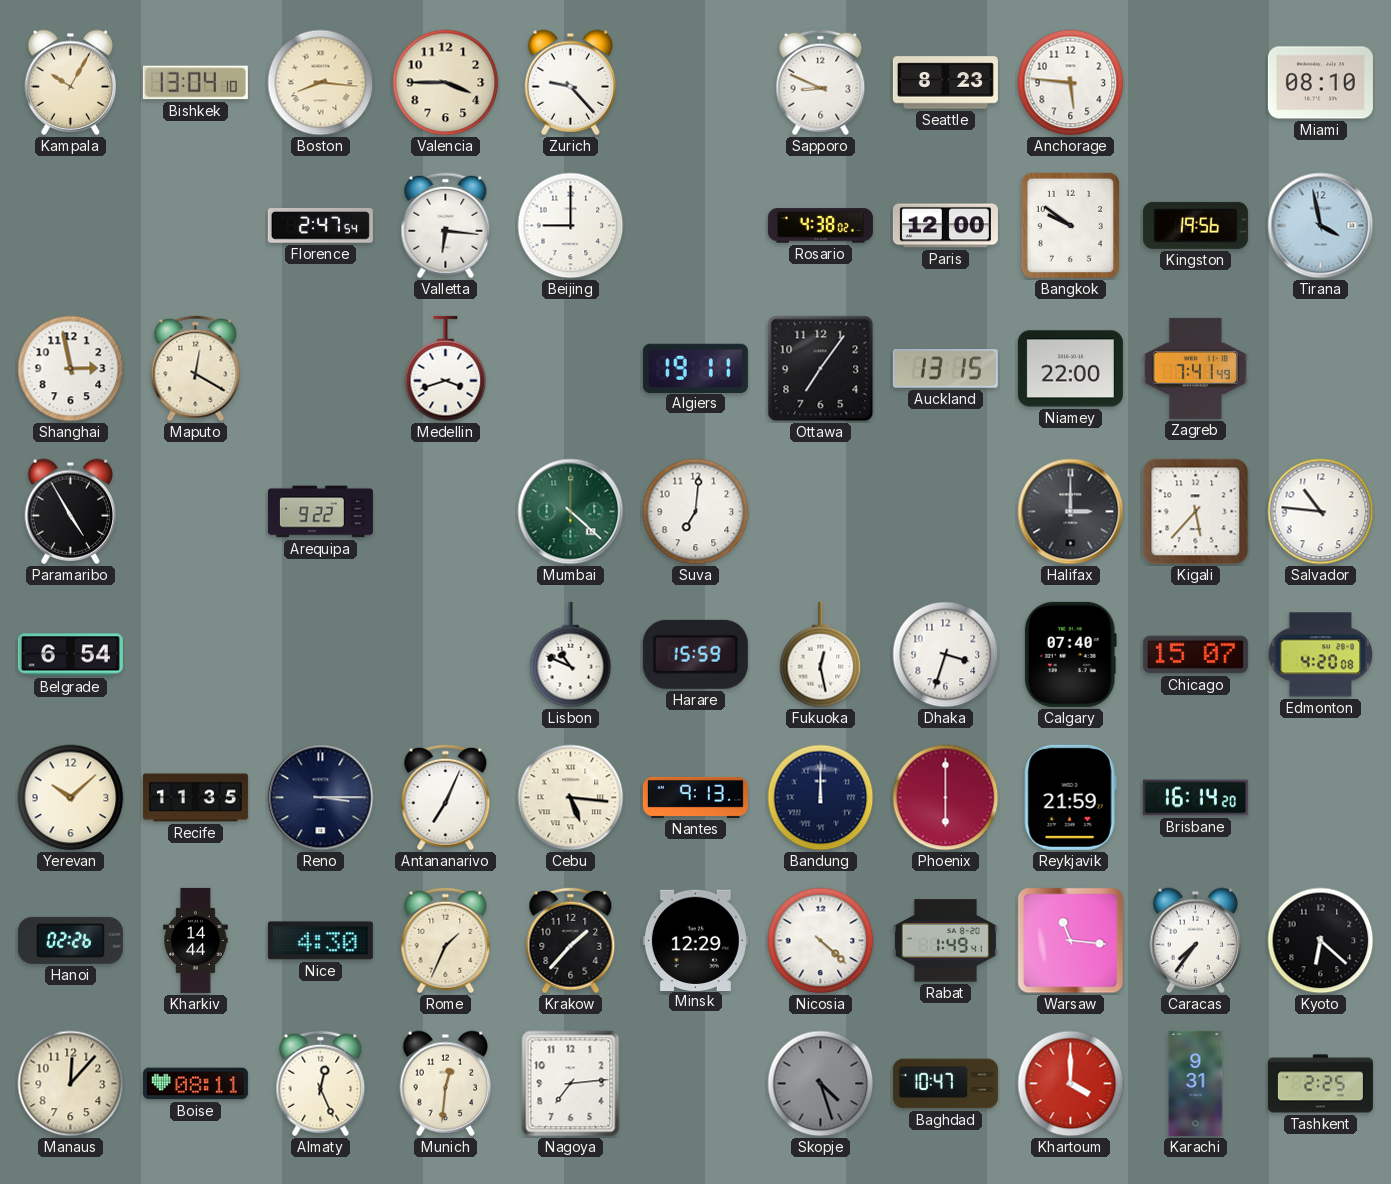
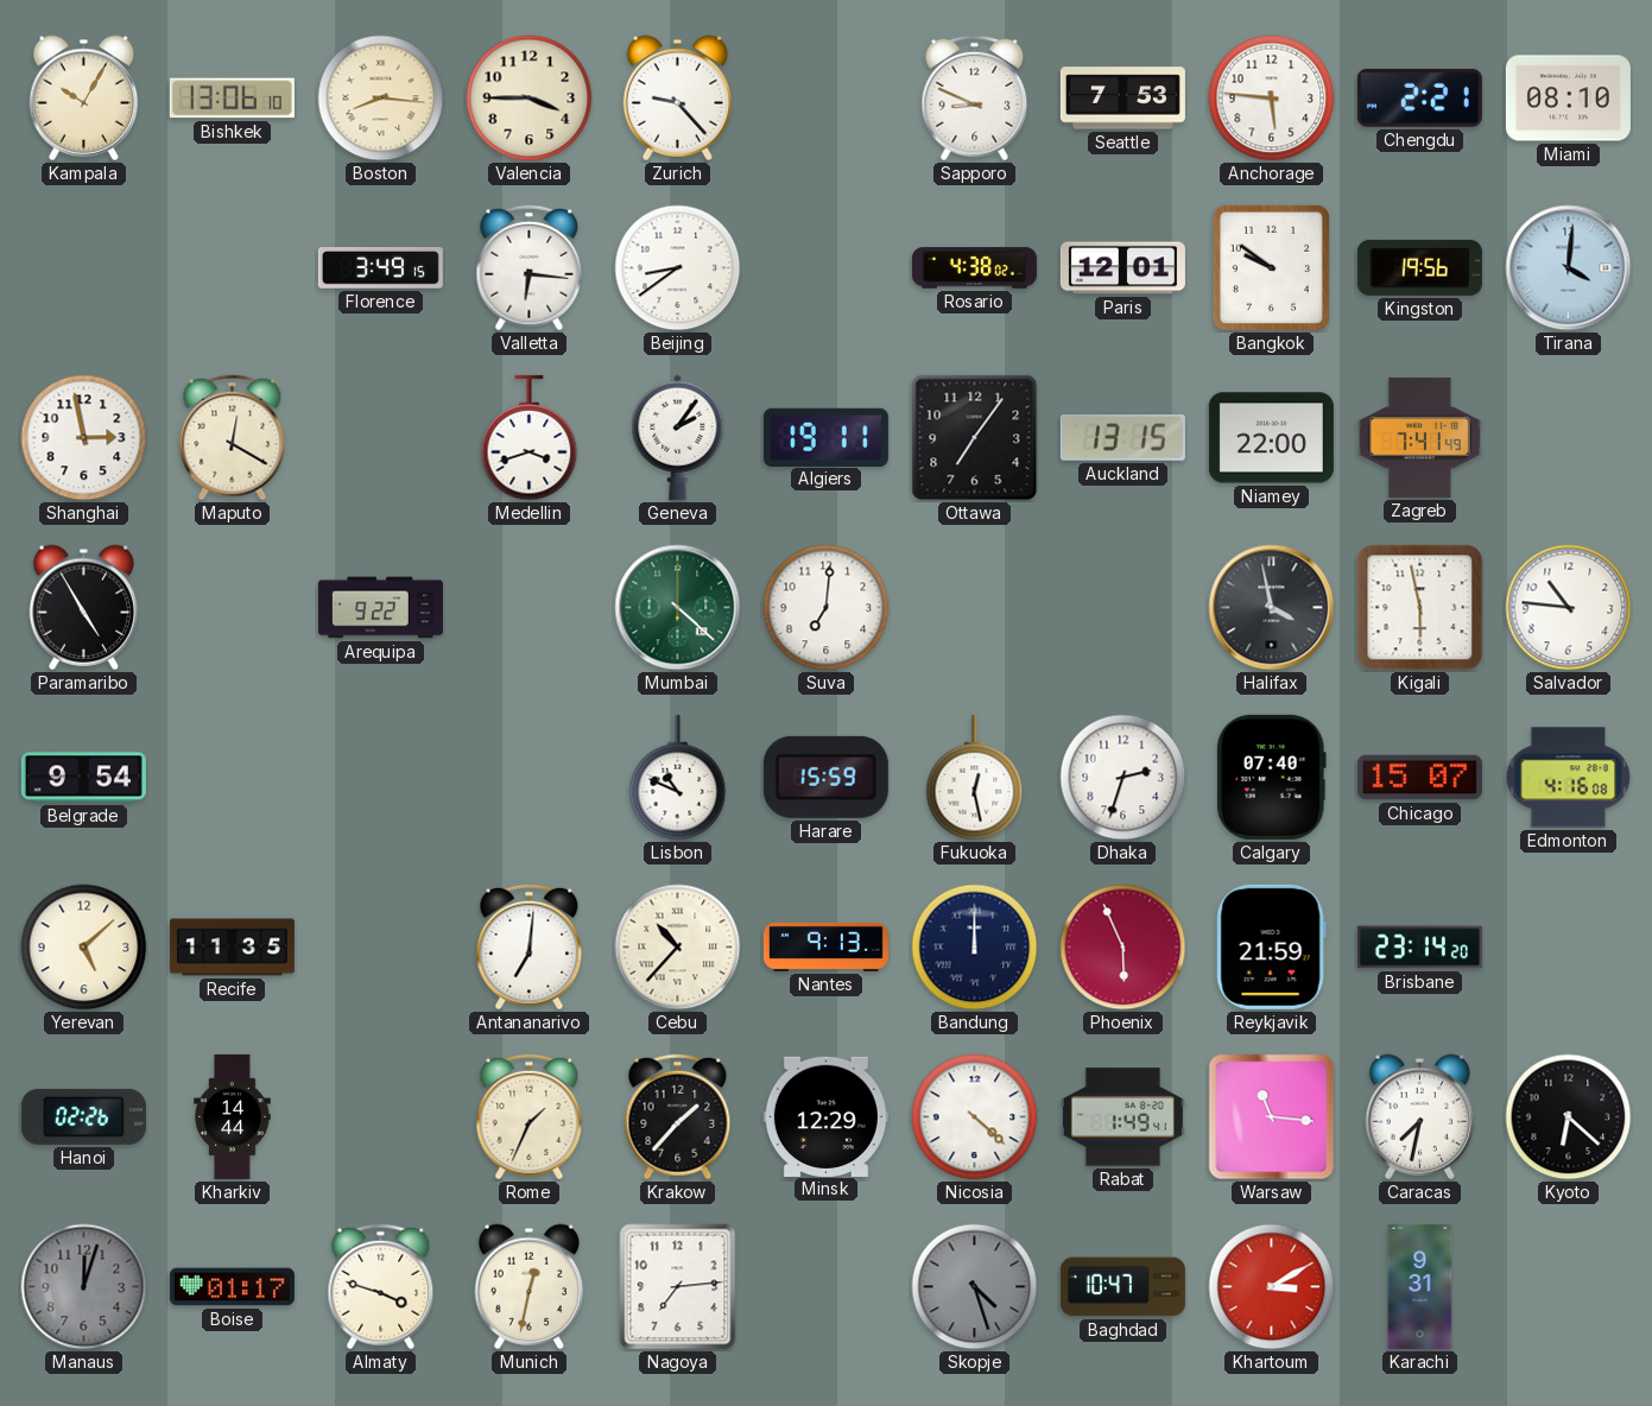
Bishkek: 13:04 -> 13:06 (232, 99)
Seattle: 8:23 -> 7:53 (1122, 99)
Chengdu: none -> 2:21 (1419, 97)
Florence: 2:47 -> 3:49 (380, 268)
Beijing: 9:00 -> 8:39 (678, 268)
Paris: 12:00 -> 12:01 (1122, 268)
Tirana: 3:58 -> 4:01 (1569, 268)
Geneva: none -> 2:06 (678, 437)
Halifax: 3:00 -> 3:58 (1272, 608)
Kigali: 5:37 -> 5:58 (1420, 608)
Belgrade: 6:54 -> 9:54 (83, 778)
Dhaka: 3:33 -> 2:33 (1124, 778)
Edmonton: 4:20 -> 4:16 (1569, 778)
Yerevan: 10:08 -> 5:08 (84, 948)
Reno: 3:15 -> none (321, 798)
Antananarivo: 7:04 -> 7:01 (530, 948)
Cebu: 5:16 -> 10:37 (678, 948)
Phoenix: 6:00 -> 5:56 (1124, 948)
Brisbane: 16:14 -> 23:14 (1419, 948)
Nice: 4:30 -> none (320, 941)
Caracas: 7:36 -> 7:32 (1420, 1116)
Manaus: 12:07 -> 12:03 (84, 1287)
Manaus dial: cream -> grey (84, 1287)
Boise: 08:11 -> 01:17 (232, 1287)
Almaty: 12:26 -> 3:48 (381, 1287)
Munich: 12:31 -> 12:32 (530, 1286)
Khartoum: 4:00 -> 3:10 (1272, 1287)
Tashkent: 2:25 -> none (1320, 1084)
